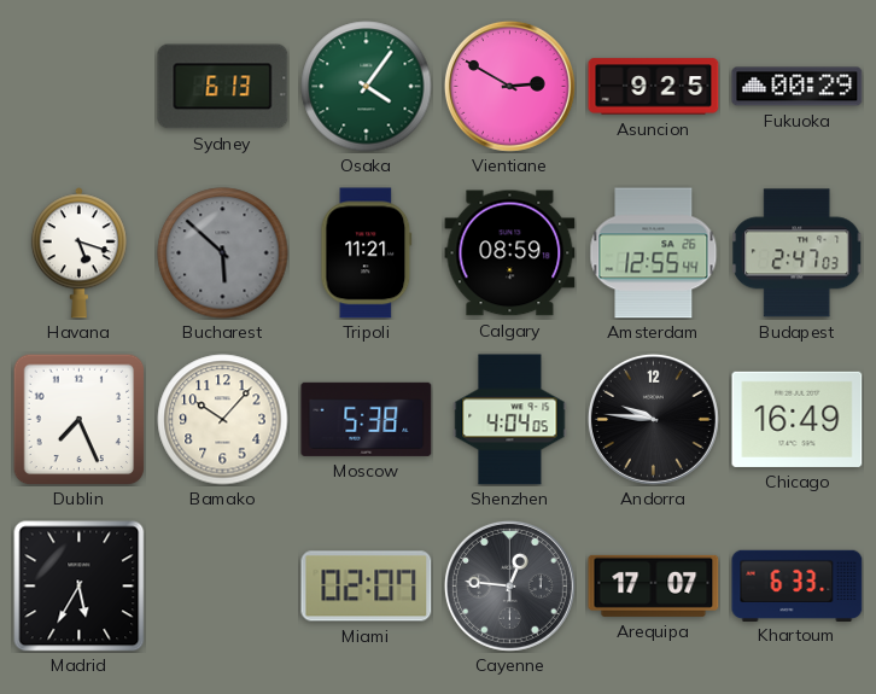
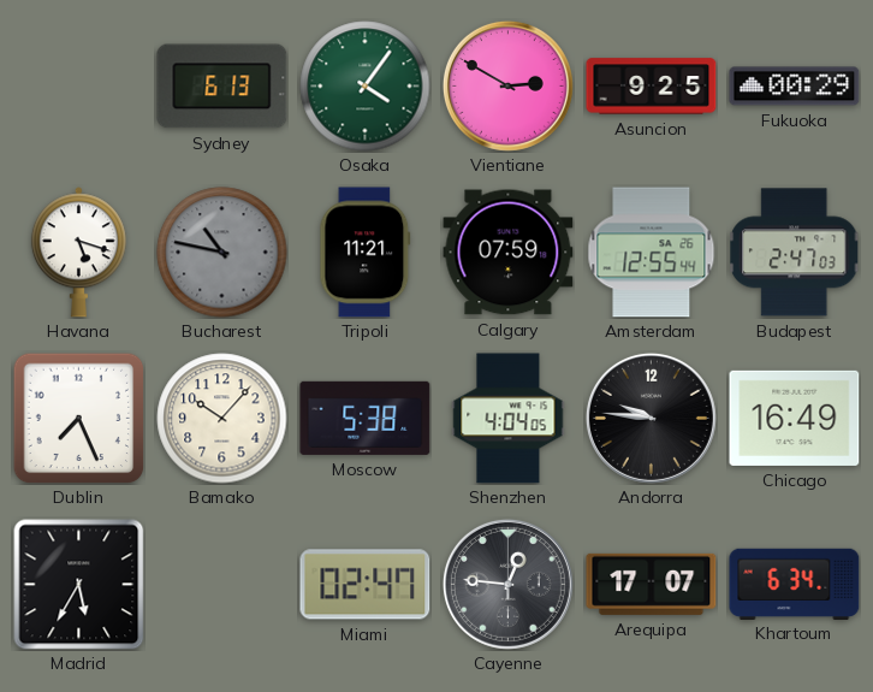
Bucharest: 5:52 -> 10:47 (222, 253)
Calgary: 08:59 -> 07:59 (509, 253)
Miami: 02:07 -> 02:47 (366, 585)
Khartoum: 6:33 -> 6:34 (795, 584)
